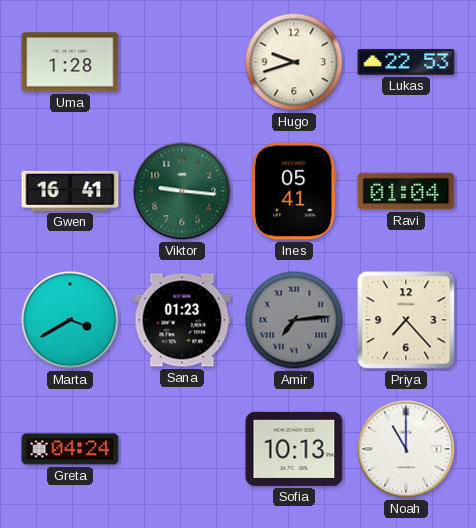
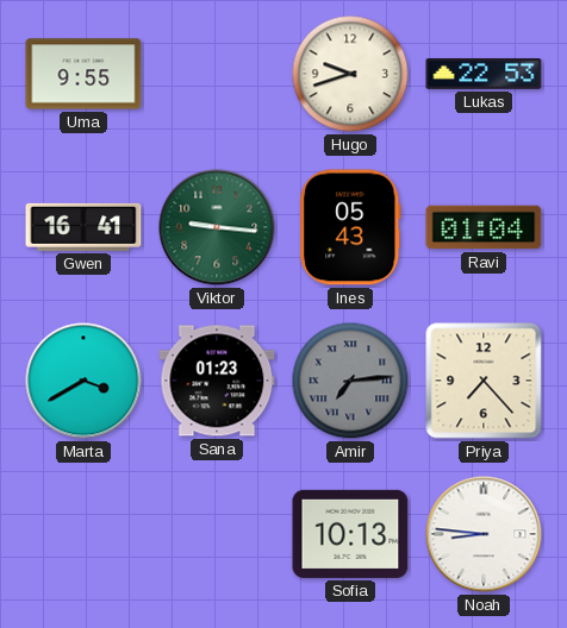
Uma: 1:28 -> 9:55 (83, 74)
Ines: 05:41 -> 05:43 (350, 227)
Greta: 04:24 -> none (70, 449)
Noah: 11:00 -> 8:46 (484, 534)
